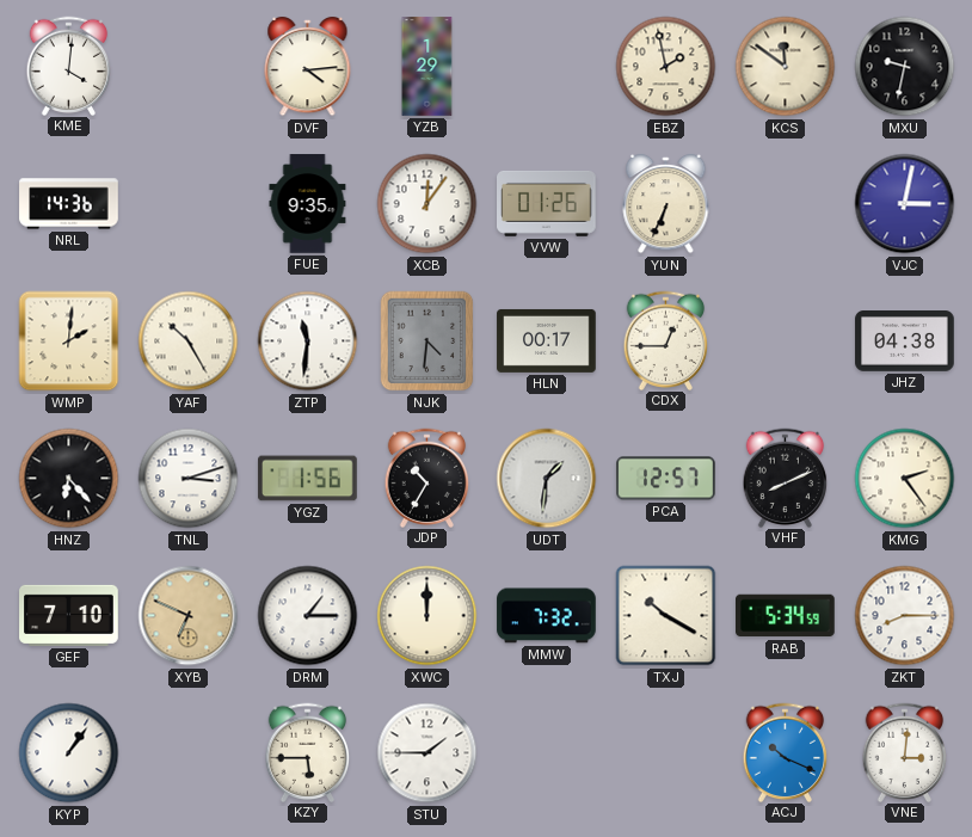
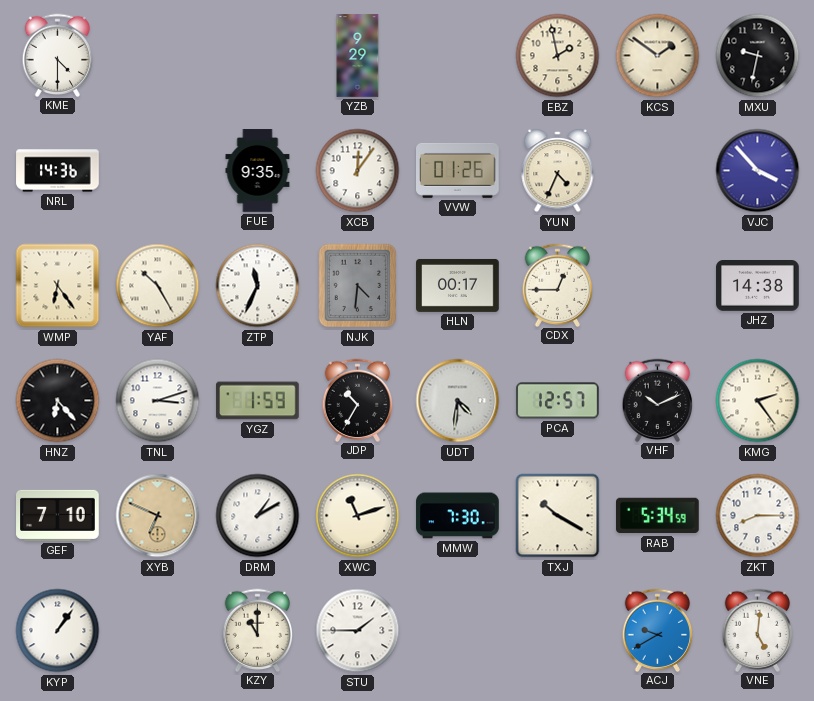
KME: 4:01 -> 4:30 (58, 55)
DVF: 4:14 -> none (308, 67)
YZB: 1:29 -> 9:29 (358, 56)
KCS: 11:51 -> 1:51 (658, 56)
YUN: 6:34 -> 4:34 (558, 171)
VJC: 3:02 -> 3:53 (758, 171)
WMP: 2:01 -> 6:24 (58, 286)
ZTP: 11:31 -> 11:34 (258, 286)
JHZ: 04:38 -> 14:38 (758, 286)
YGZ: 1:56 -> 1:59 (258, 401)
UDT: 1:31 -> 4:31 (458, 401)
VHF: 8:11 -> 10:11 (658, 400)
DRM: 1:15 -> 1:10 (258, 516)
XWC: 12:00 -> 11:12 (358, 516)
MMW: 7:32 -> 7:30 (458, 516)
KZY: 5:45 -> 11:00 (258, 630)
ACJ: 10:19 -> 9:40 (658, 630)
VNE: 3:01 -> 5:01 (758, 630)
